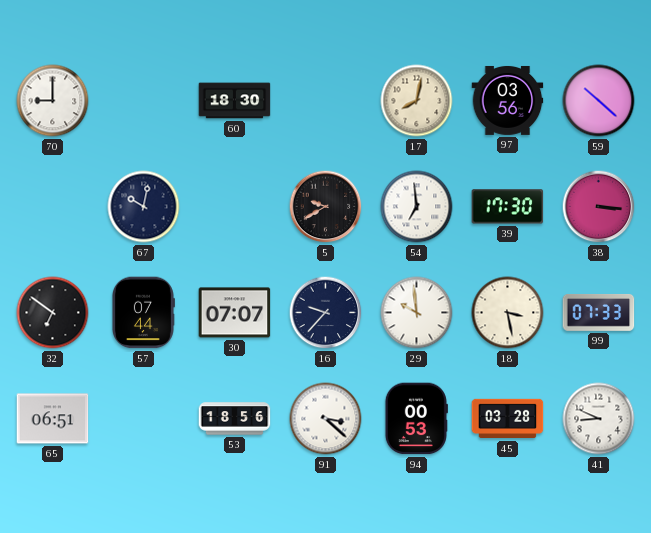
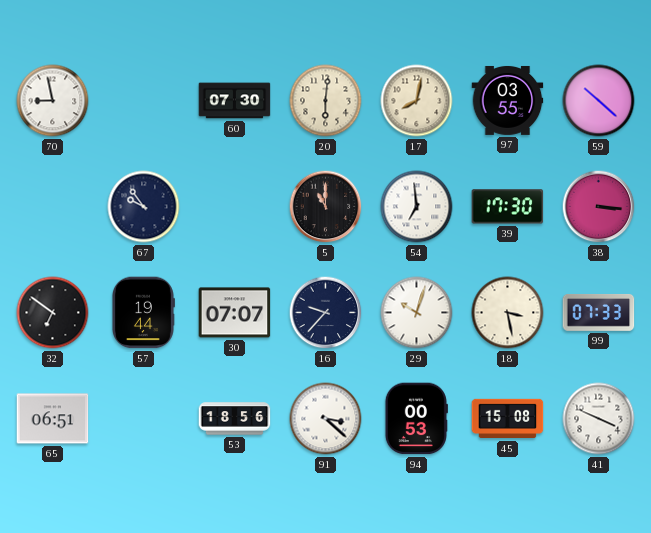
70: 9:00 -> 8:58 (53, 101)
60: 18:30 -> 07:30 (235, 101)
20: none -> 6:01 (326, 101)
97: 03:56 -> 03:55 (508, 100)
67: 10:02 -> 9:54 (144, 207)
5: 9:40 -> 11:00 (326, 207)
57: 07:44 -> 19:44 (143, 313)
29: 9:59 -> 10:03 (417, 313)
45: 03:28 -> 15:08 (508, 419)
41: 8:49 -> 3:49 (599, 419)
